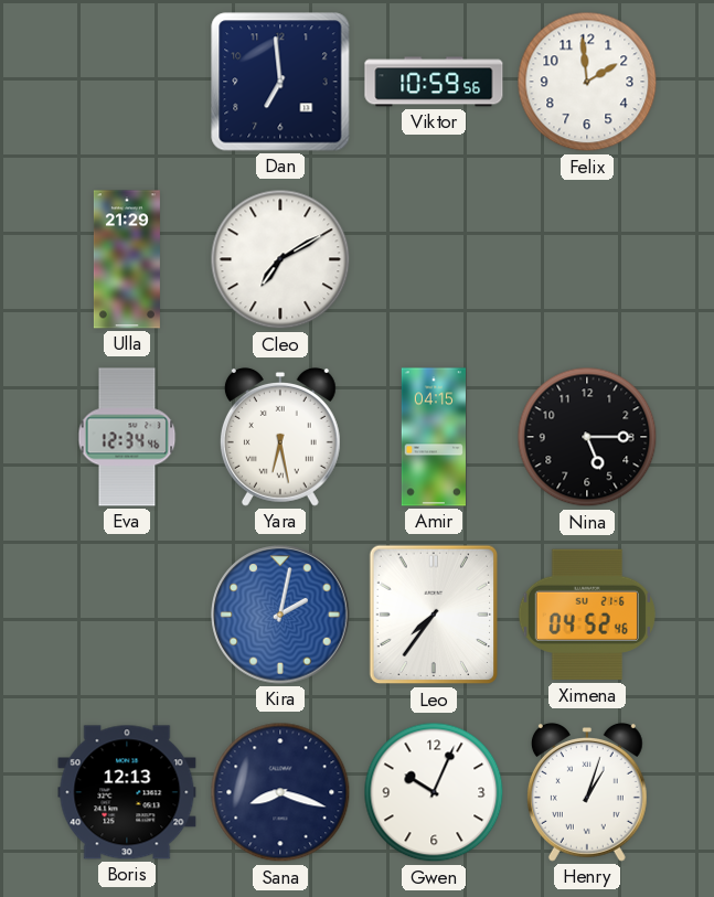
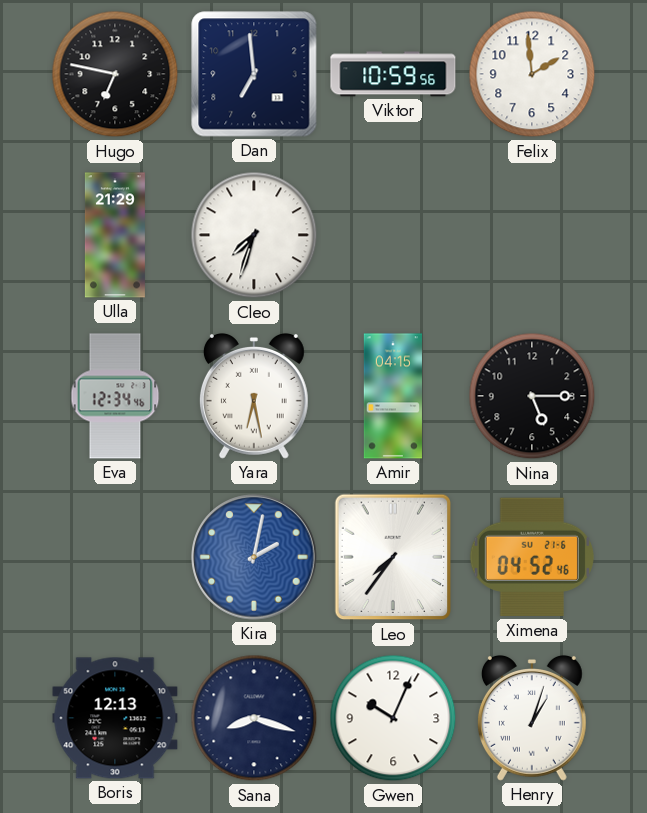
Hugo: none -> 6:47 (115, 74)
Cleo: 7:10 -> 7:33 (254, 235)
